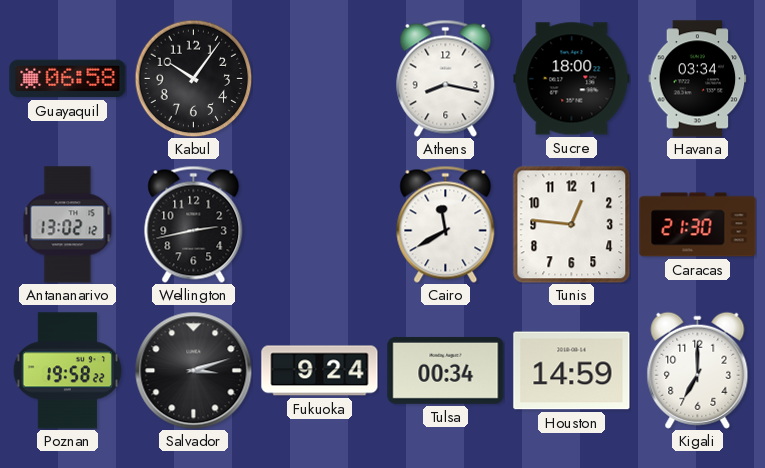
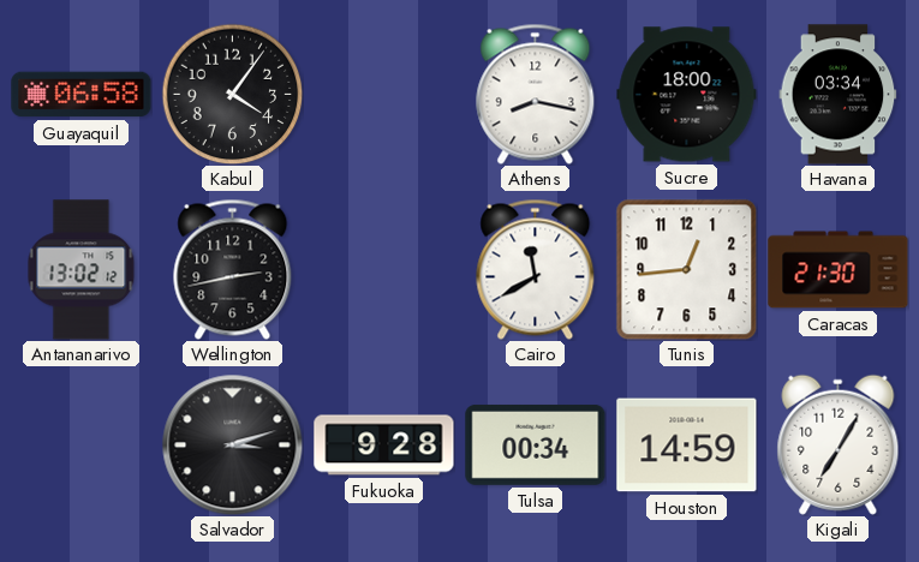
Kabul: 10:06 -> 4:06 (232, 94)
Tunis: 12:46 -> 12:44 (686, 269)
Poznan: 19:58 -> none (67, 371)
Fukuoka: 9:24 -> 9:28 (384, 446)
Kigali: 7:00 -> 7:05 (839, 444)
